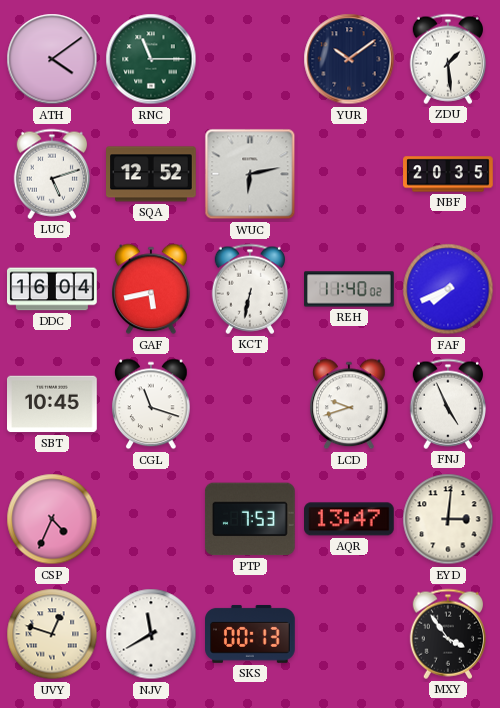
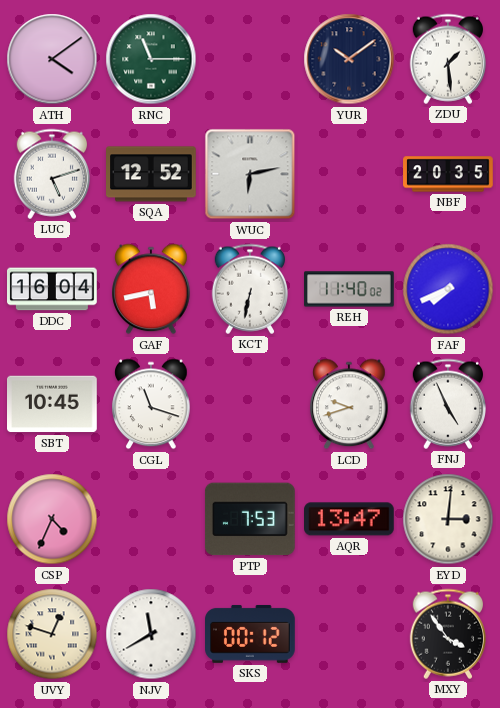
SKS: 00:13 -> 00:12 (251, 634)
